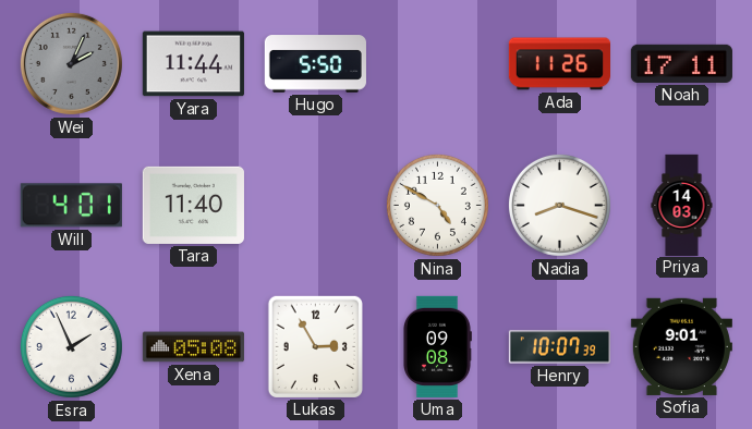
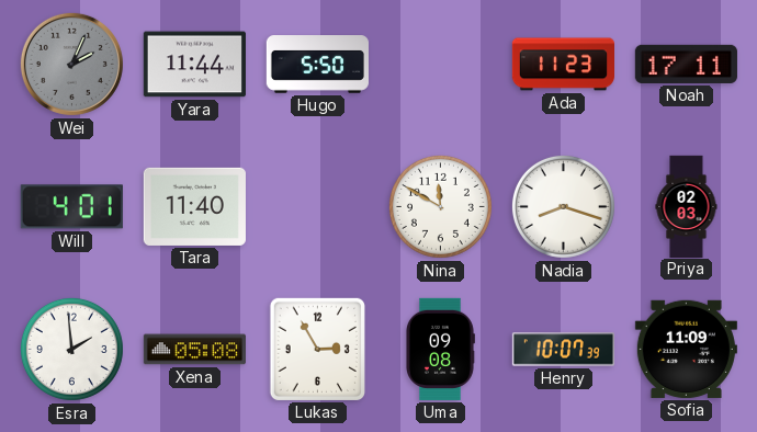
Ada: 11:26 -> 11:23 (563, 65)
Nina: 4:50 -> 11:50 (440, 206)
Priya: 14:03 -> 02:03 (687, 206)
Esra: 1:56 -> 1:59 (71, 349)
Sofia: 9:01 -> 11:09 (686, 349)
